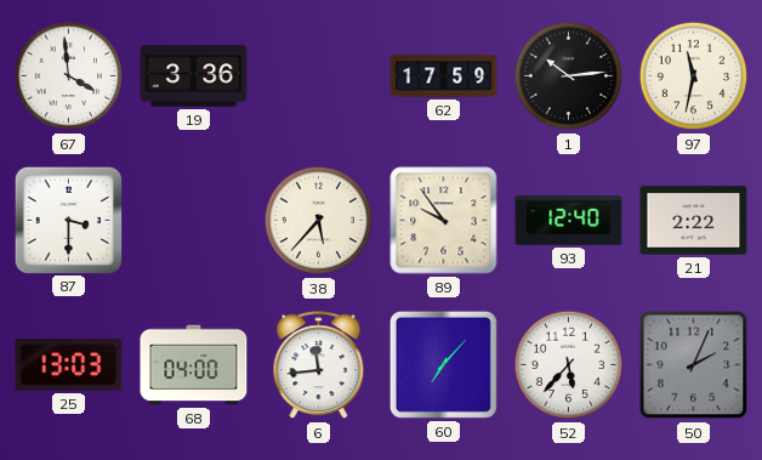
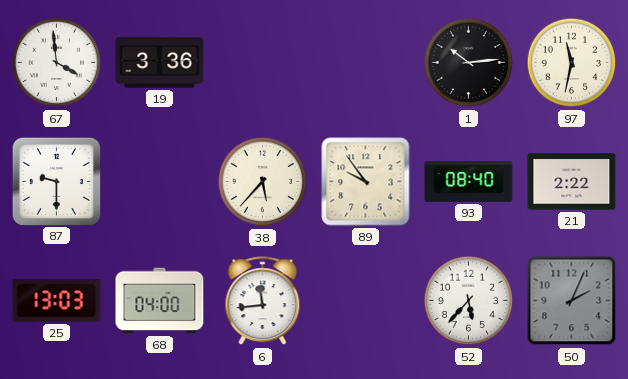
62: 17:59 -> none (444, 76)
87: 3:30 -> 9:30 (56, 181)
93: 12:40 -> 08:40 (469, 182)
60: 7:07 -> none (443, 364)
